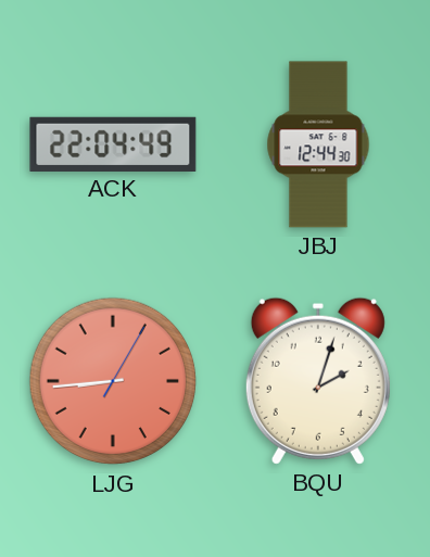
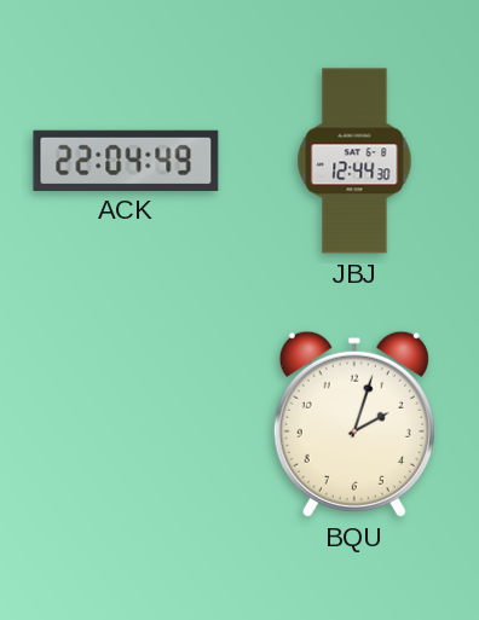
LJG: 8:44 -> none (113, 381)
